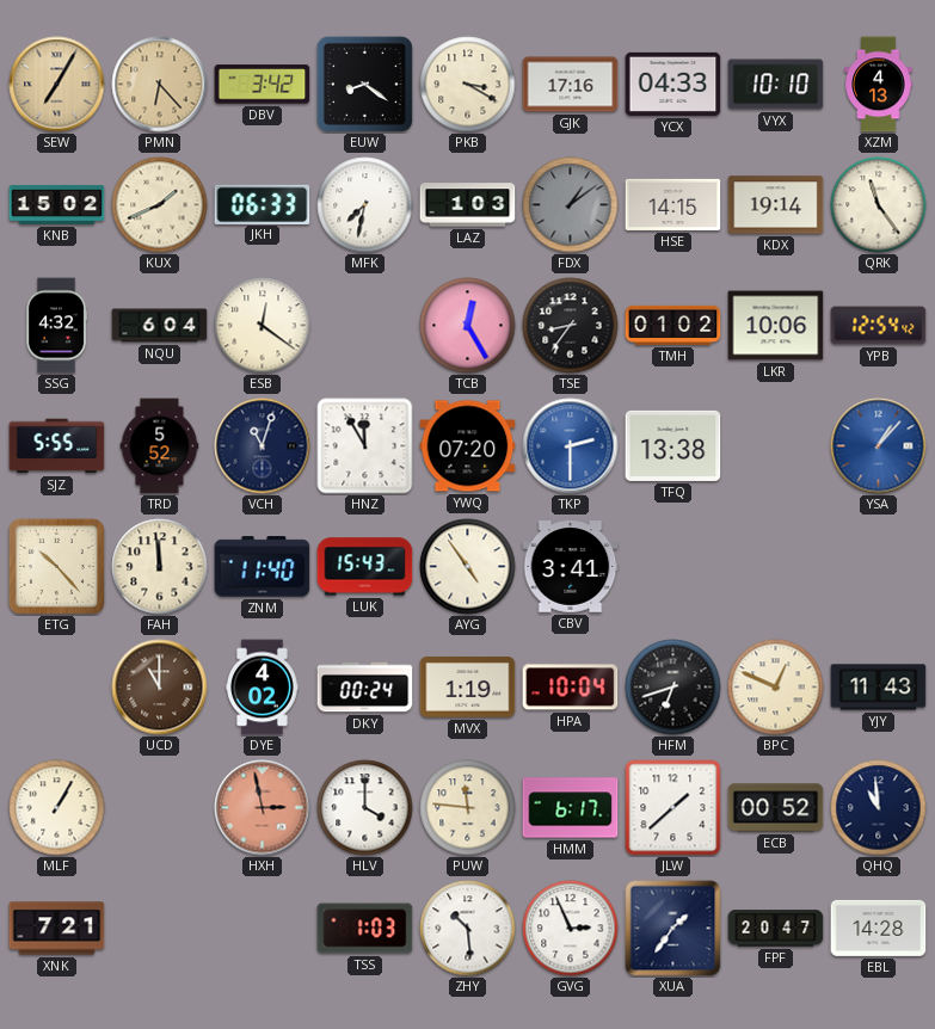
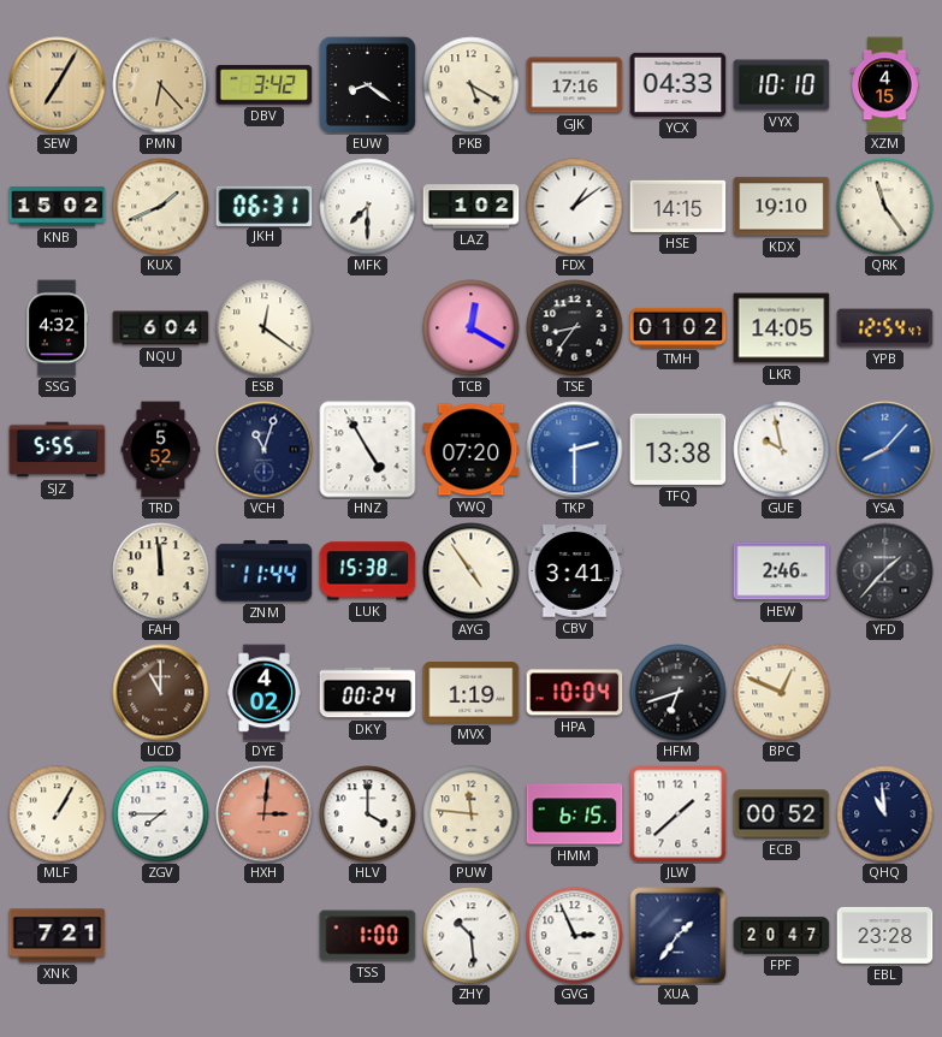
PKB: 3:20 -> 5:20 (472, 85)
XZM: 4:13 -> 4:15 (885, 85)
JKH: 06:33 -> 06:31 (265, 206)
MFK: 7:32 -> 7:30 (368, 207)
LAZ: 1:03 -> 1:02 (472, 207)
FDX dial: grey -> white (575, 207)
KDX: 19:14 -> 19:10 (782, 207)
TCB: 12:25 -> 12:20 (472, 328)
LKR: 10:06 -> 14:05 (782, 328)
YPB: 12:54:42 -> 12:54:47 (885, 328)
HNZ: 11:55 -> 4:55 (368, 450)
GUE: none -> 9:58 (782, 450)
YSA: 1:07 -> 8:07 (885, 450)
ETG: 10:23 -> none (56, 566)
ZNM: 11:40 -> 11:44 (265, 571)
LUK: 15:43 -> 15:38 (368, 571)
HEW: none -> 2:46 (782, 571)
YFD: none -> 1:37 (885, 571)
YJY: 11:43 -> none (879, 688)
ZGV: none -> 7:45 (161, 814)
HXH: 2:58 -> 3:01 (265, 814)
HMM: 6:17 -> 6:15 (575, 814)
TSS: 1:03 -> 1:00 (368, 936)
EBL: 14:28 -> 23:28 (885, 935)
